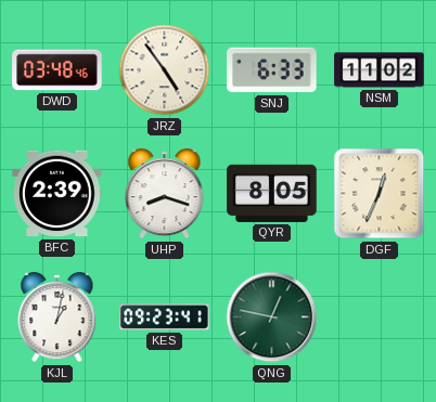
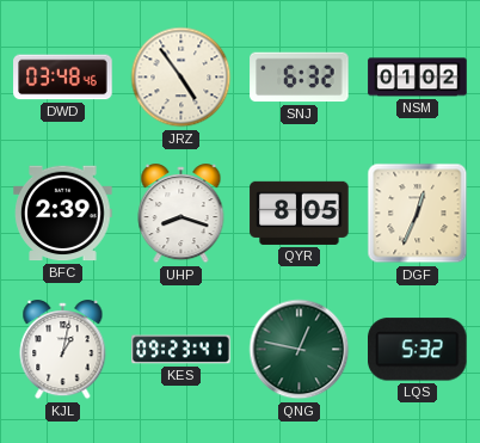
SNJ: 6:33 -> 6:32 (300, 78)
NSM: 11:02 -> 01:02 (418, 78)
LQS: none -> 5:32 (418, 350)
